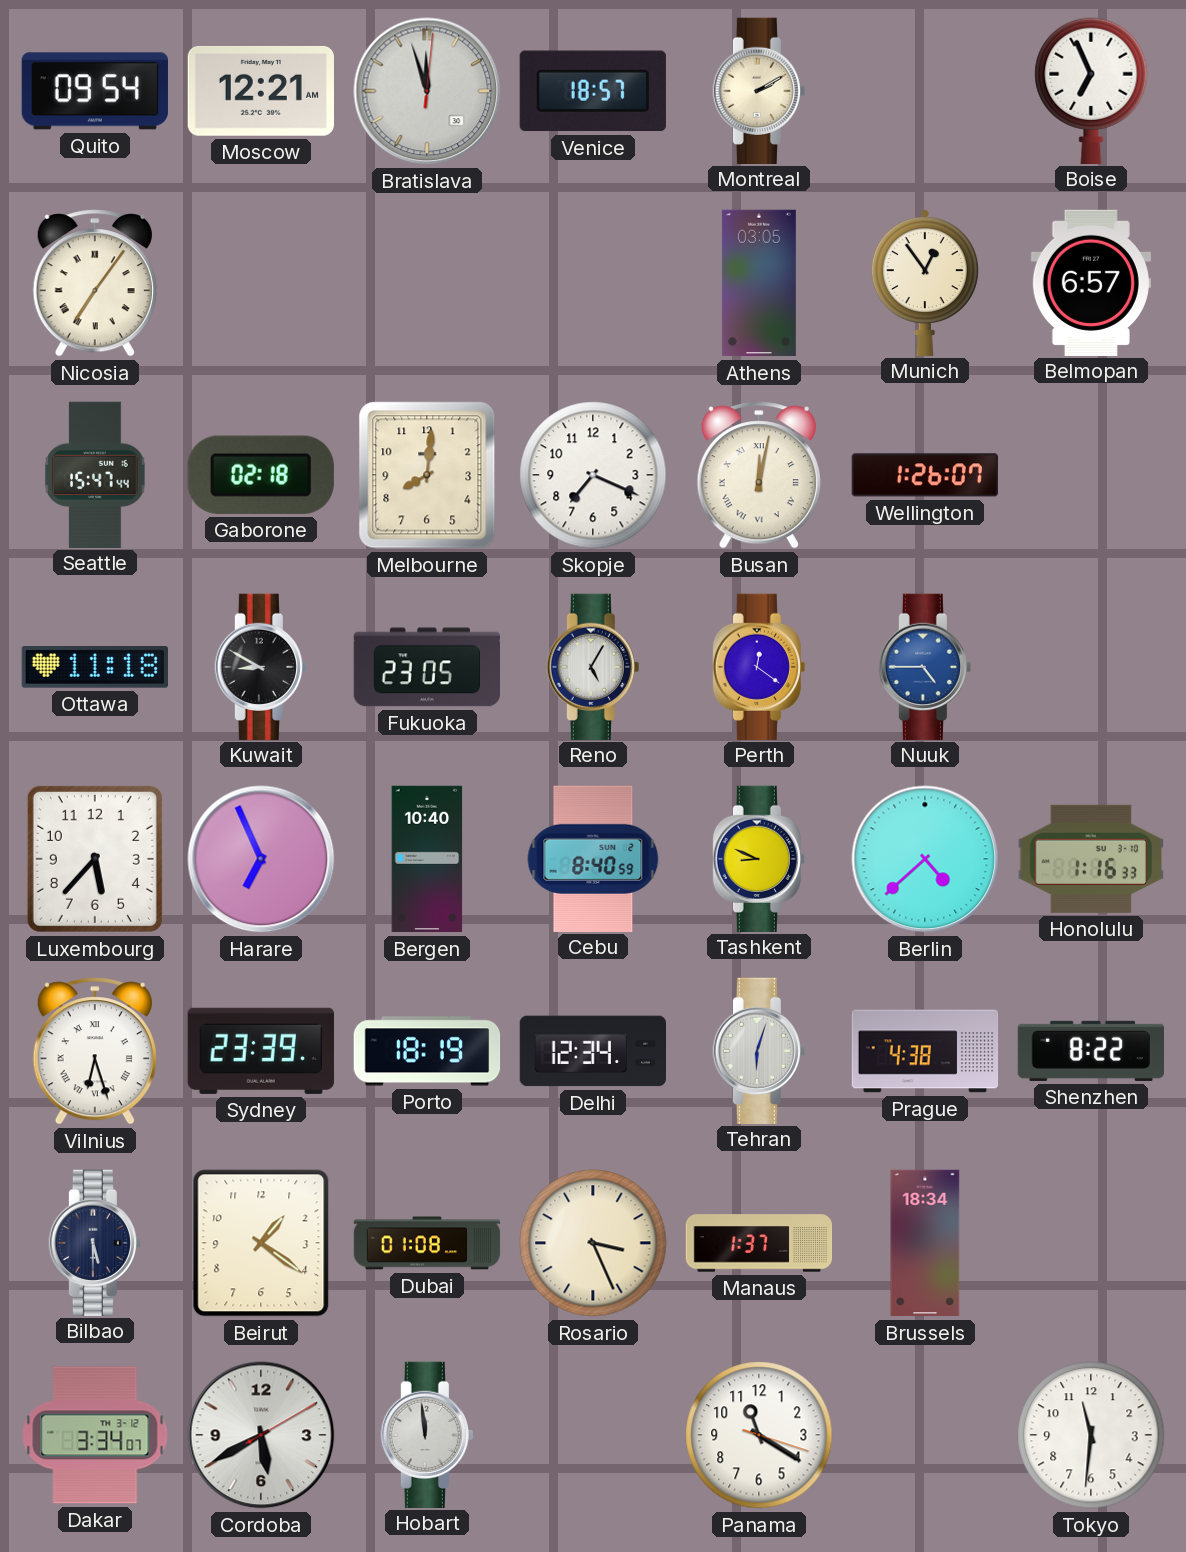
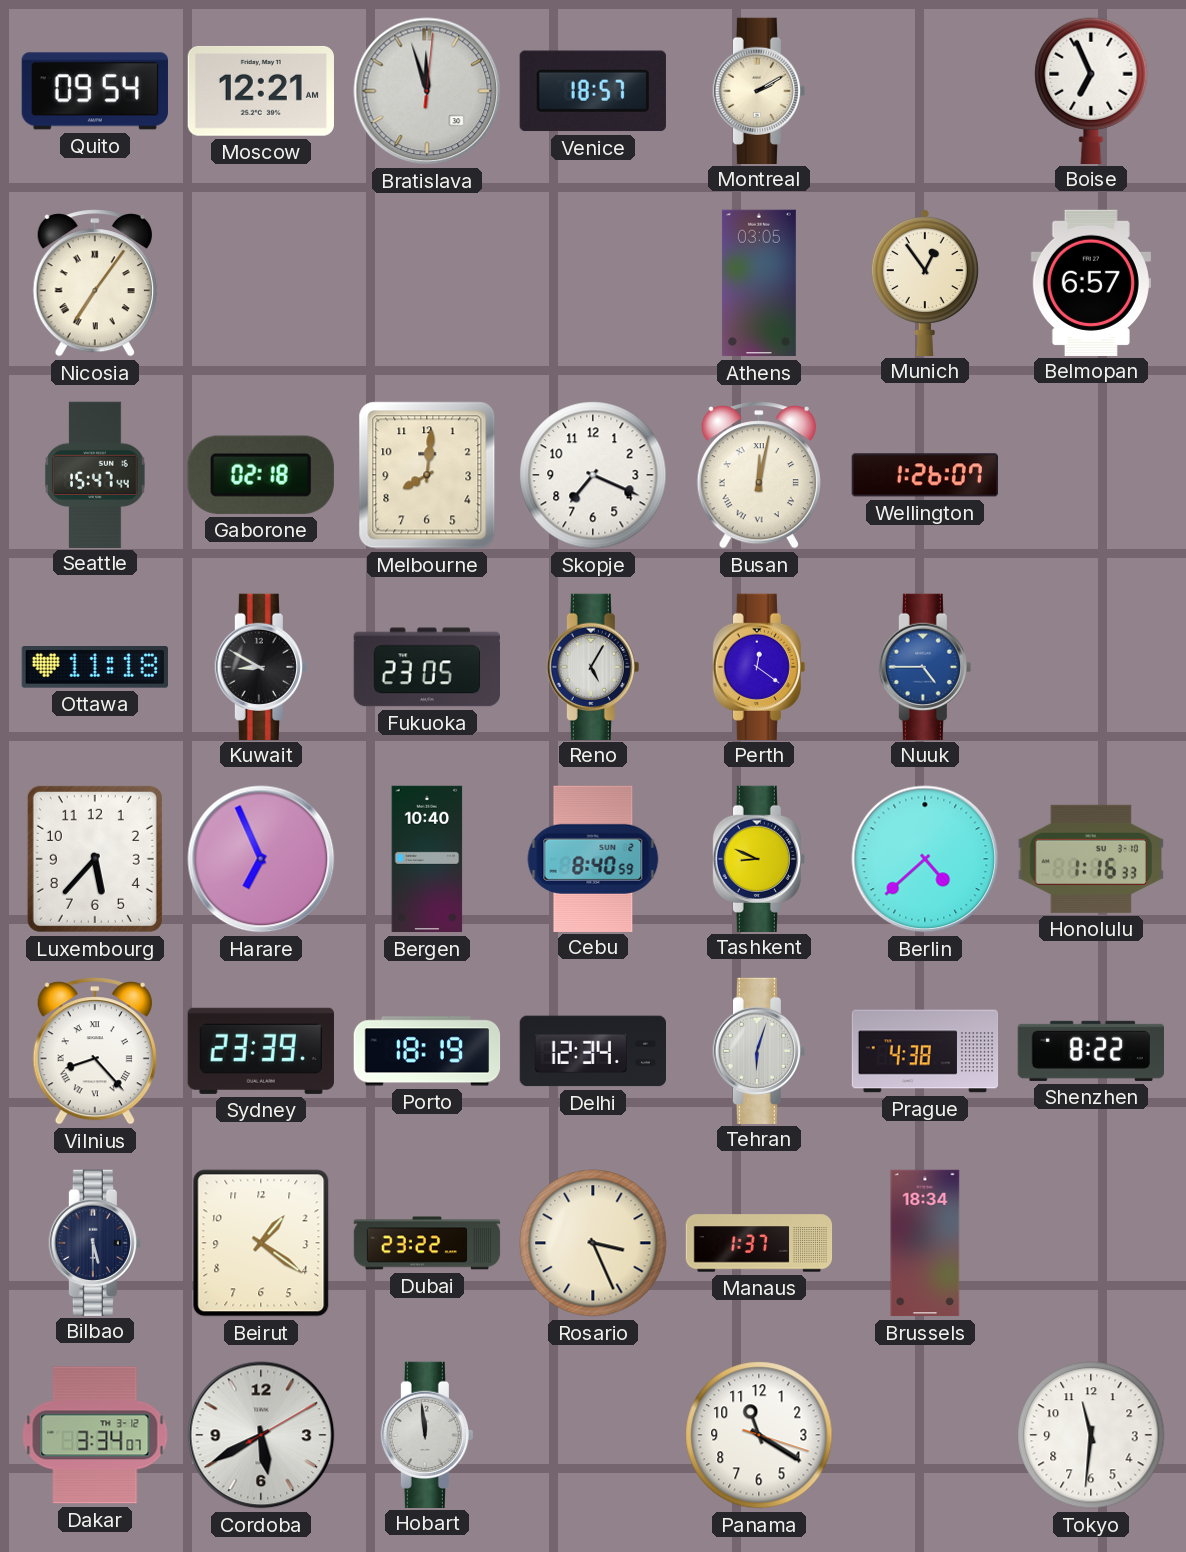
Vilnius: 6:27 -> 8:23 (95, 1051)
Dubai: 01:08 -> 23:22 (427, 1243)
